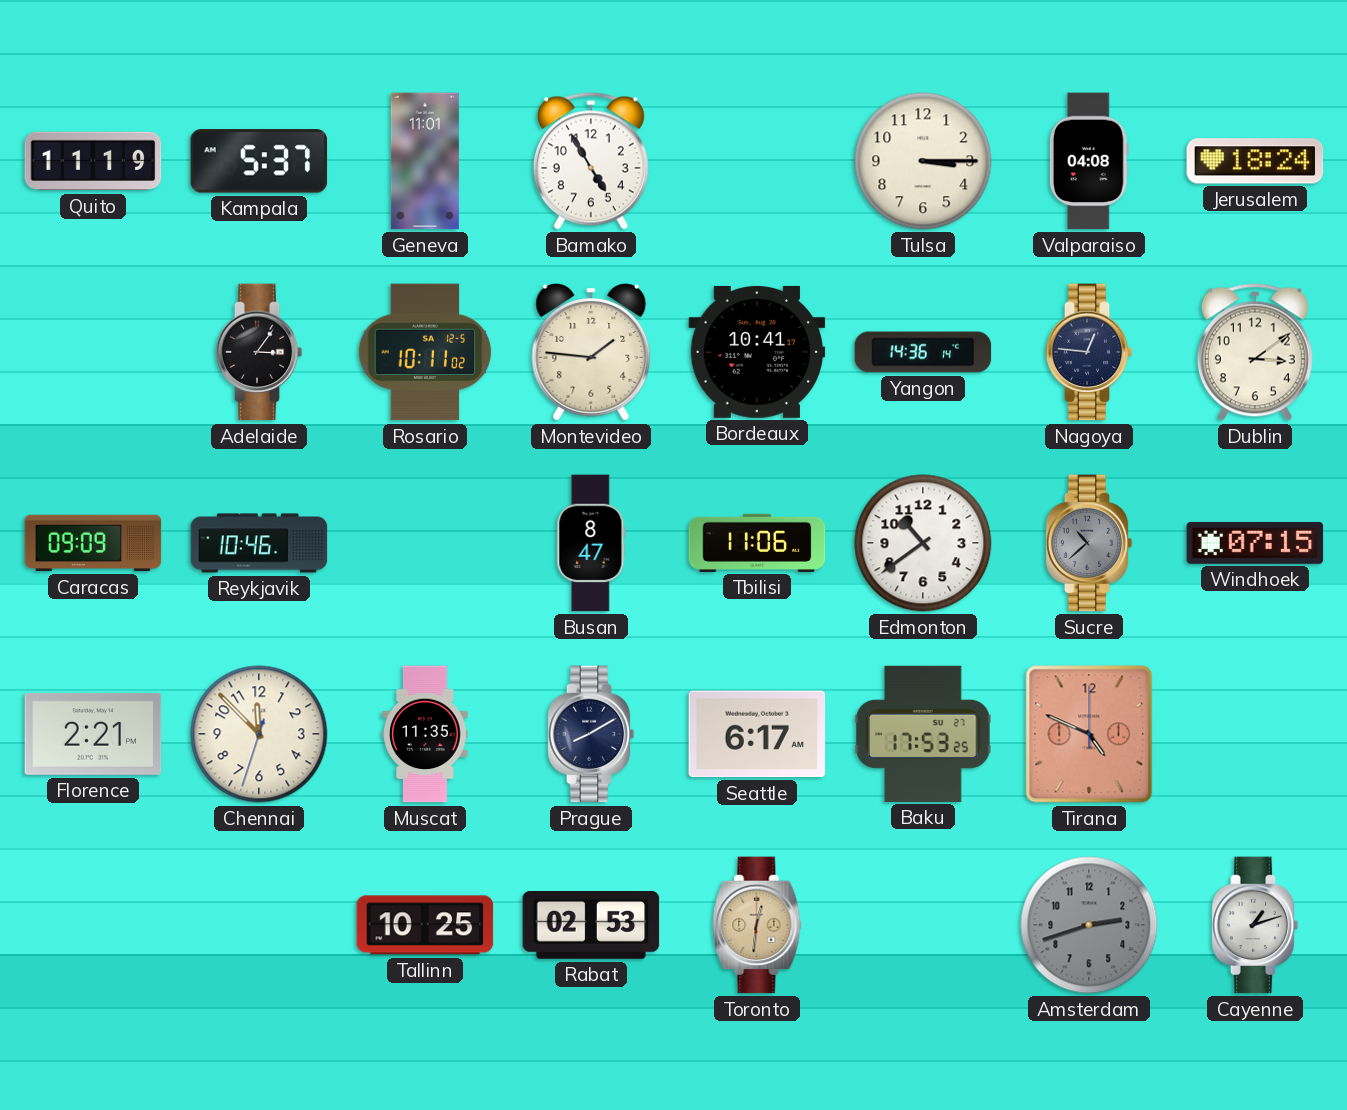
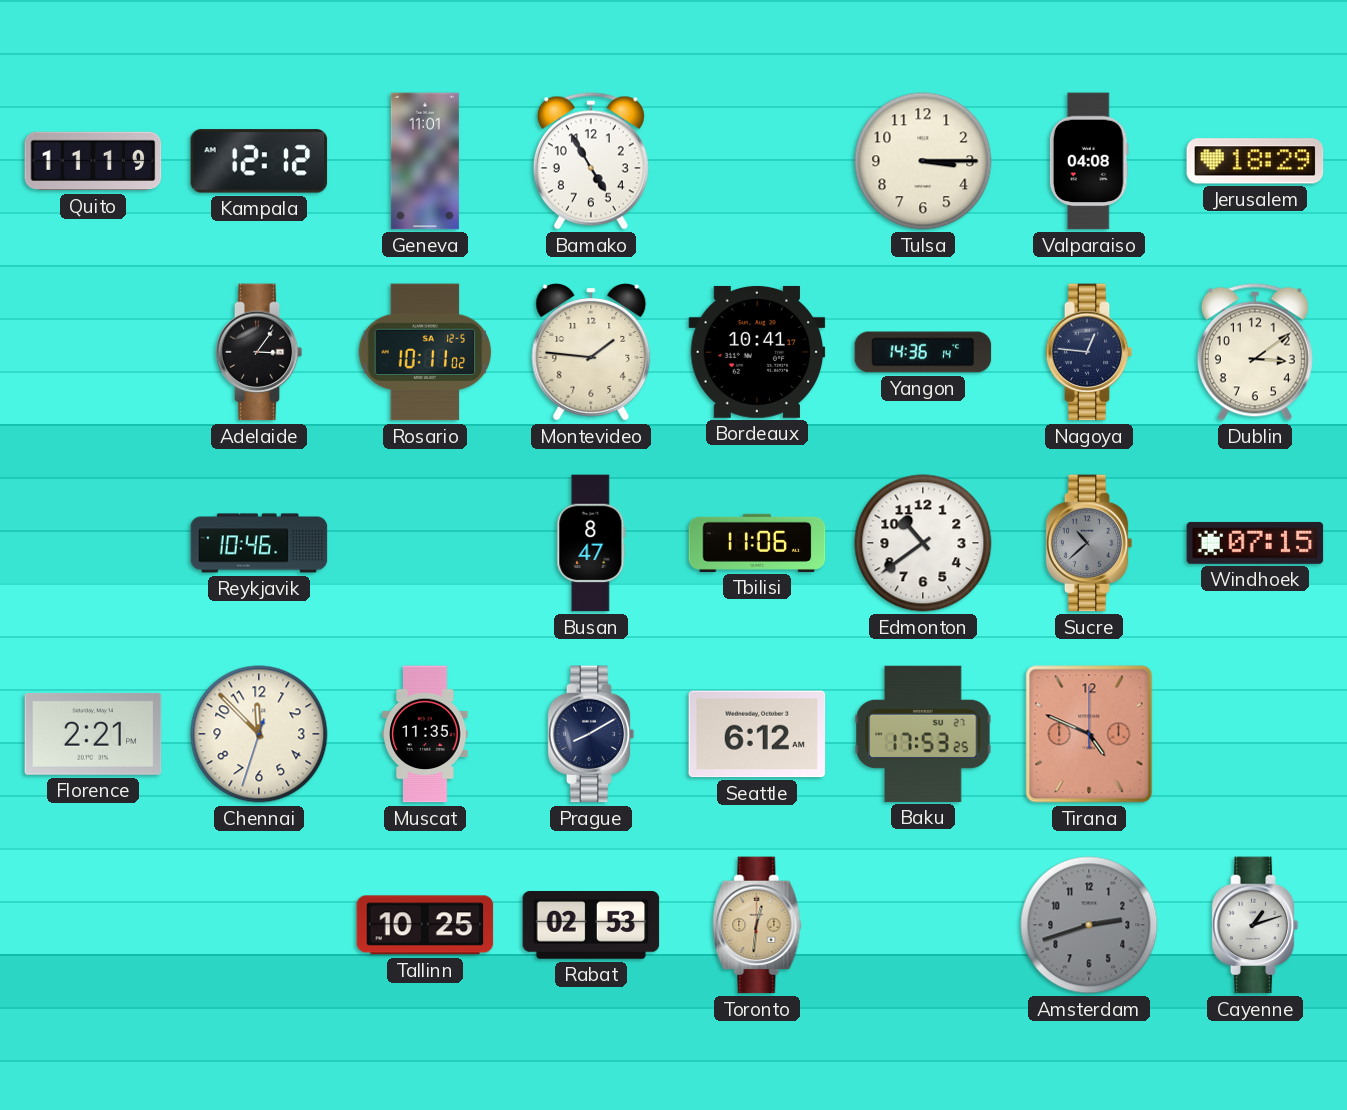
Kampala: 5:37 -> 12:12 (259, 161)
Jerusalem: 18:24 -> 18:29 (1255, 161)
Caracas: 09:09 -> none (93, 543)
Seattle: 6:17 -> 6:12 (757, 734)
